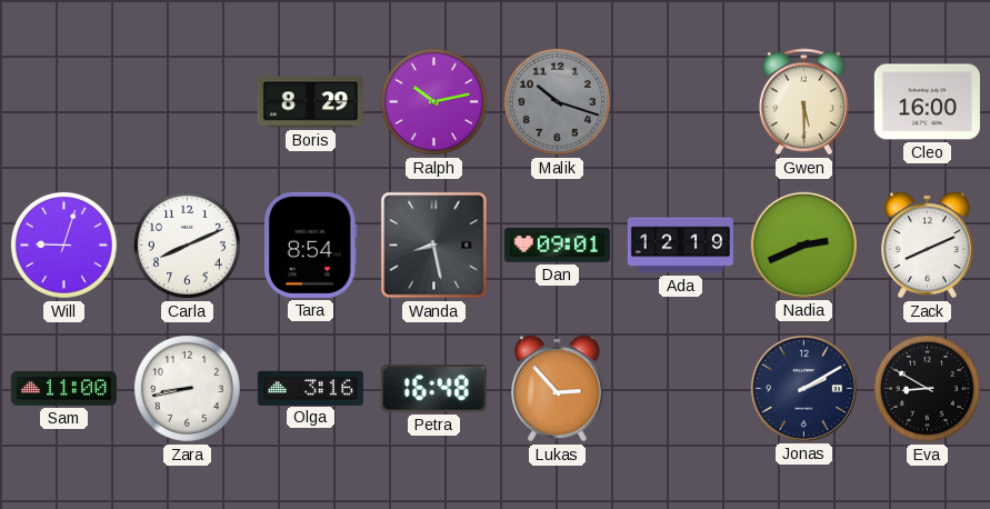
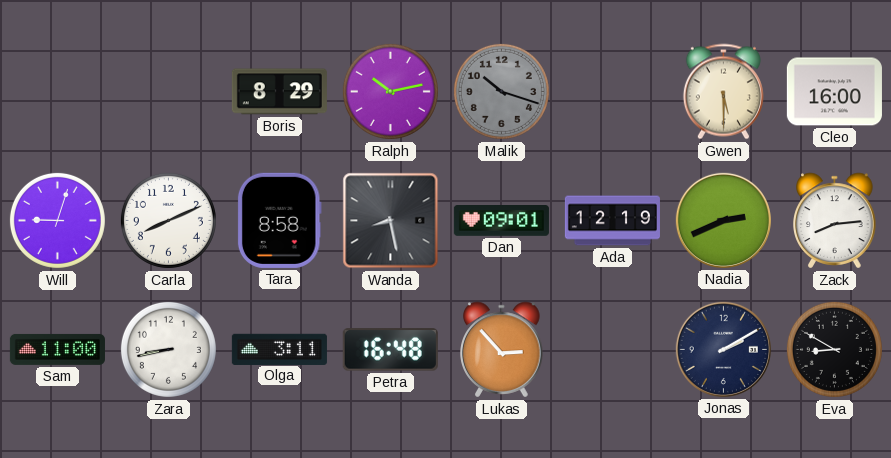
Tara: 8:54 -> 8:58 (279, 220)
Zack: 8:11 -> 8:14 (835, 221)
Olga: 3:16 -> 3:11 (279, 349)
